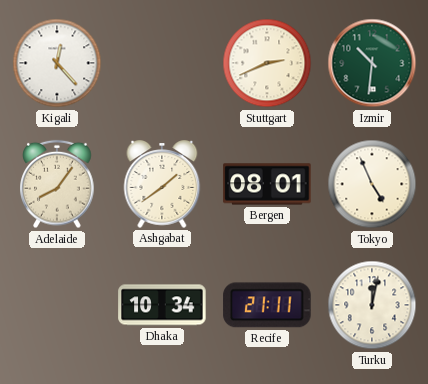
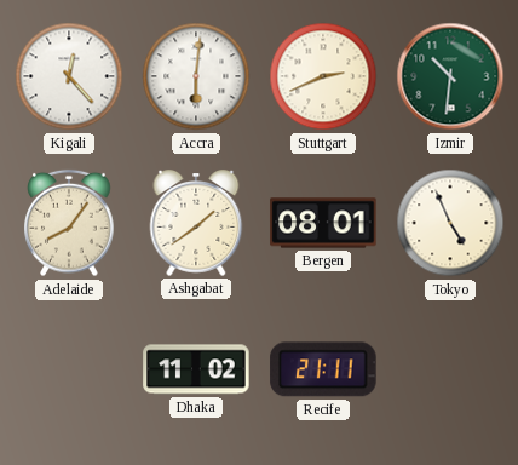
Accra: none -> 6:01 (196, 76)
Dhaka: 10:34 -> 11:02 (196, 369)
Turku: 12:02 -> none (372, 305)
